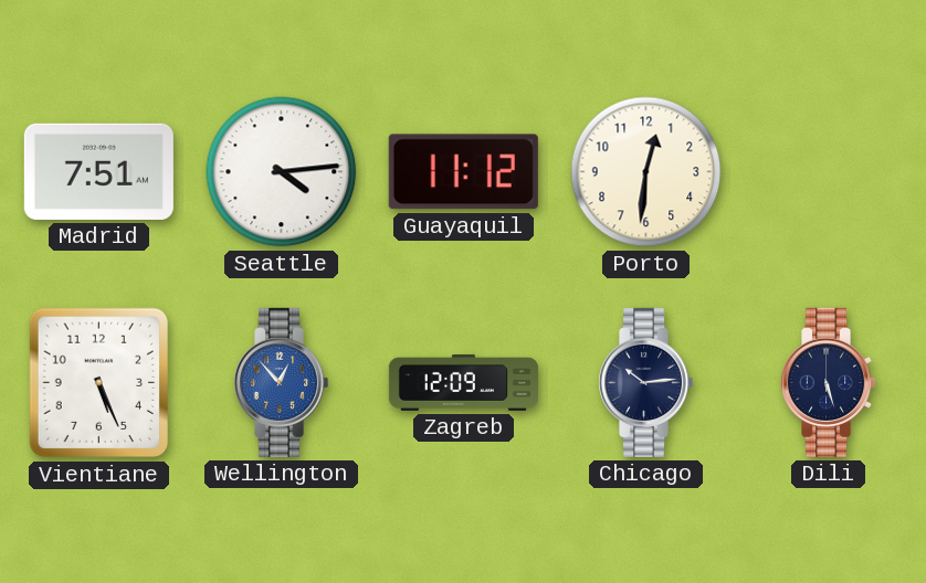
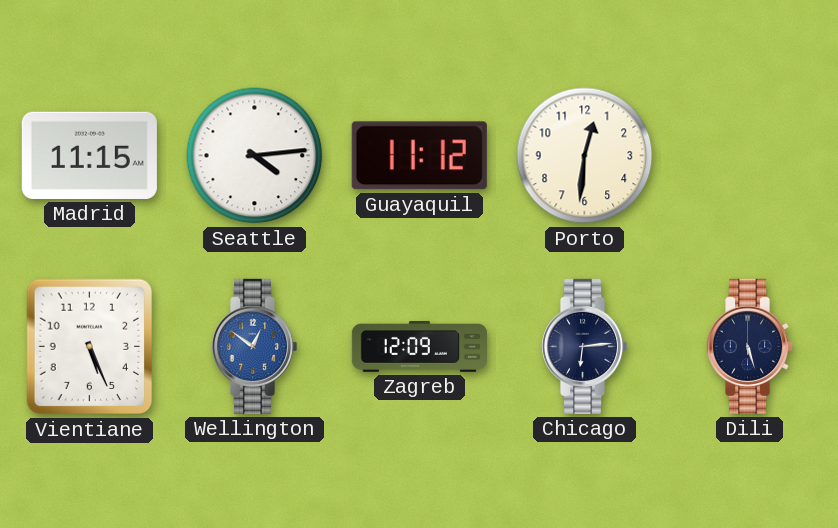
Madrid: 7:51 -> 11:15 (89, 155)
Wellington: 12:53 -> 12:51 (255, 346)
Chicago: 10:14 -> 6:14 (585, 346)
